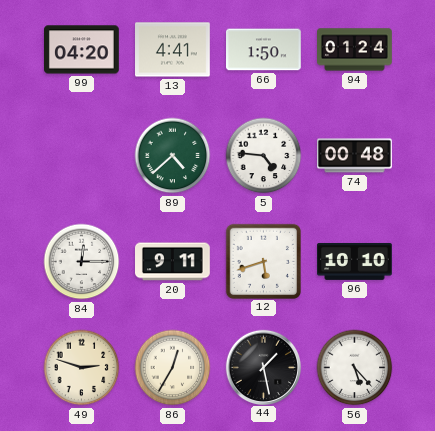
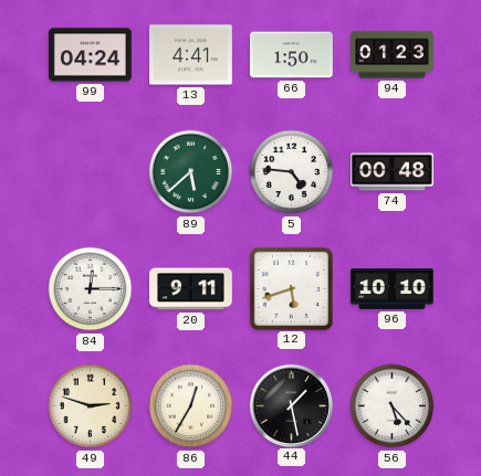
99: 04:20 -> 04:24 (91, 55)
94: 01:24 -> 01:23 (393, 55)
89: 4:38 -> 5:38 (191, 172)
